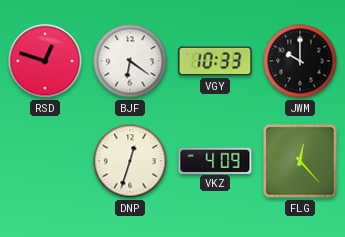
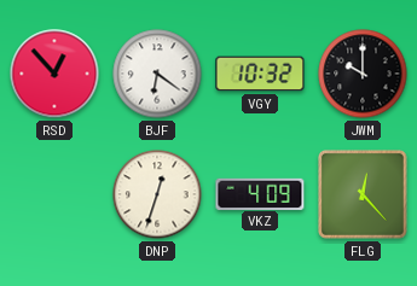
RSD: 12:48 -> 12:53 (54, 74)
VGY: 10:33 -> 10:32 (260, 74)
